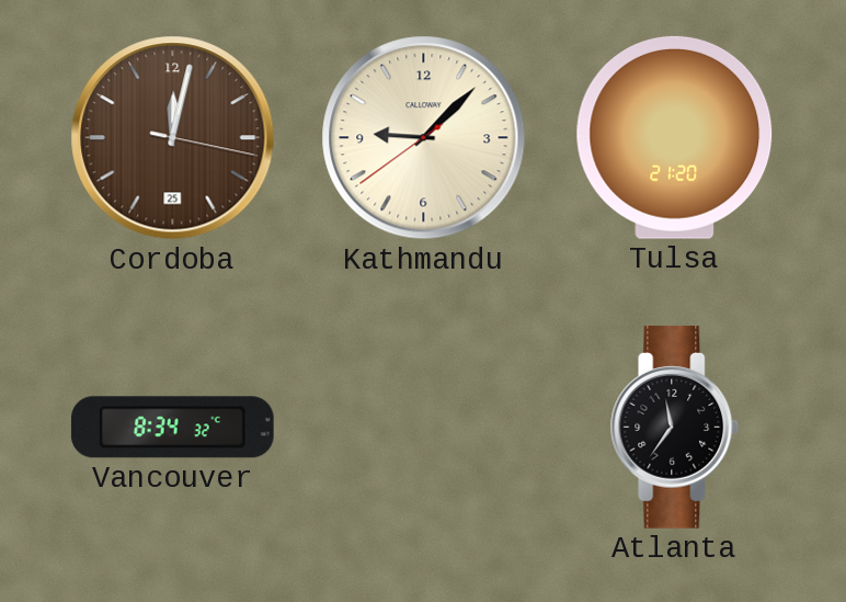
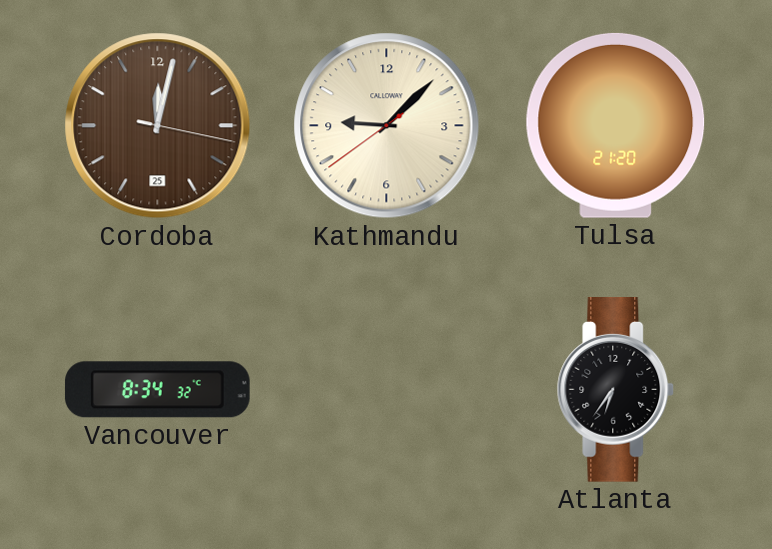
Atlanta: 11:36 -> 6:36 (616, 390)
